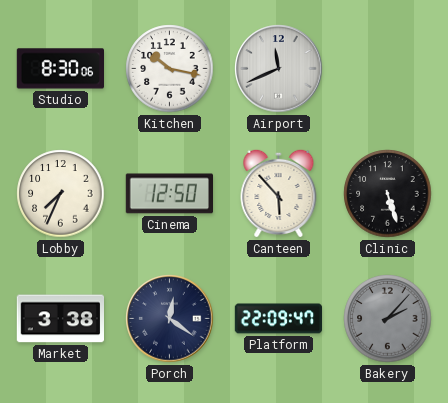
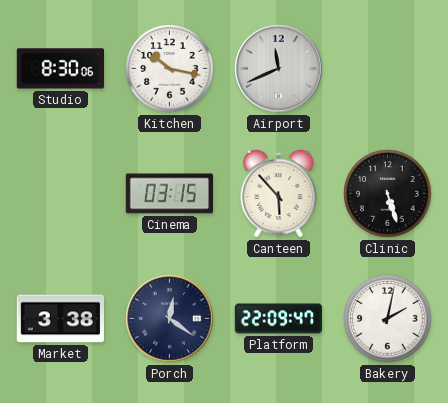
Lobby: 7:34 -> none (61, 194)
Cinema: 12:50 -> 03:15 (169, 194)
Bakery: 2:07 -> 2:02 (388, 319)
Bakery dial: grey -> white (388, 319)
